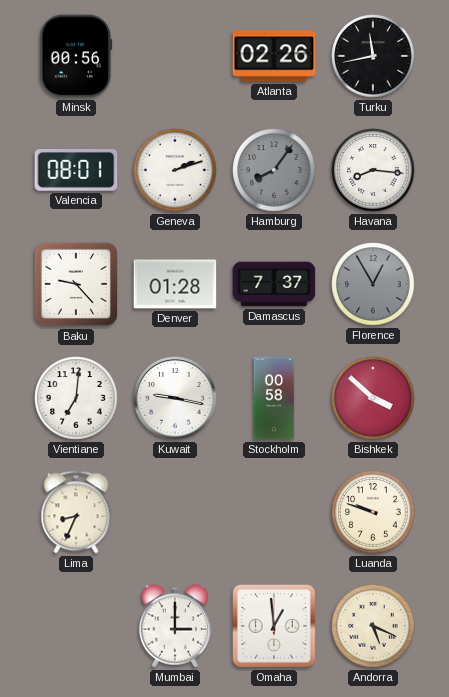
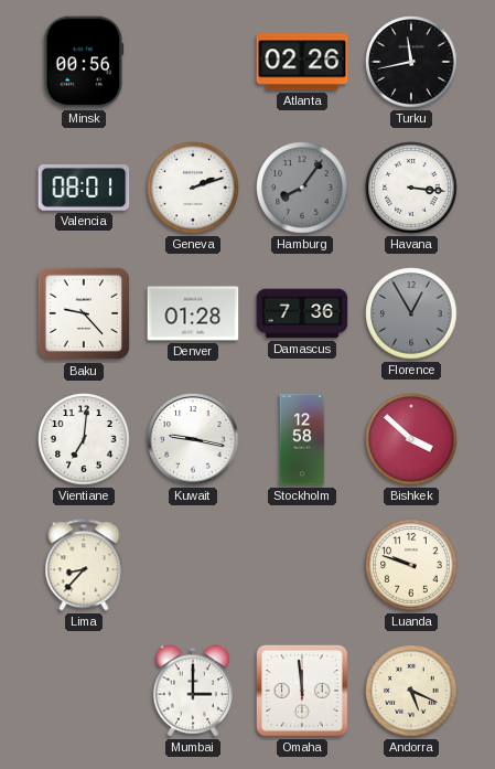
Havana: 8:16 -> 3:16 (411, 188)
Damascus: 7:37 -> 7:36 (302, 313)
Stockholm: 00:58 -> 12:58 (302, 439)
Lima: 8:34 -> 8:37 (84, 565)
Omaha: 12:59 -> 11:59 (302, 691)
